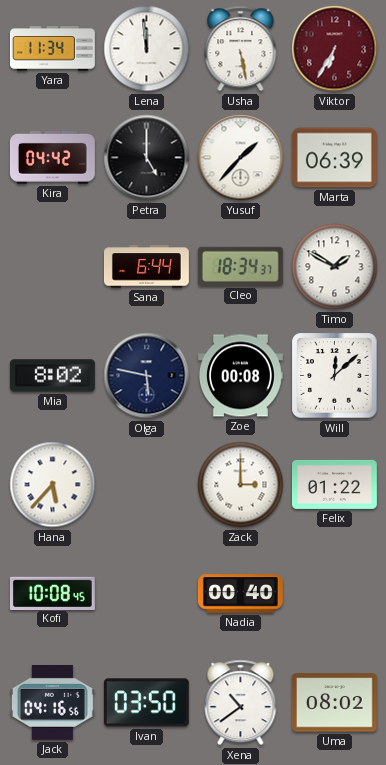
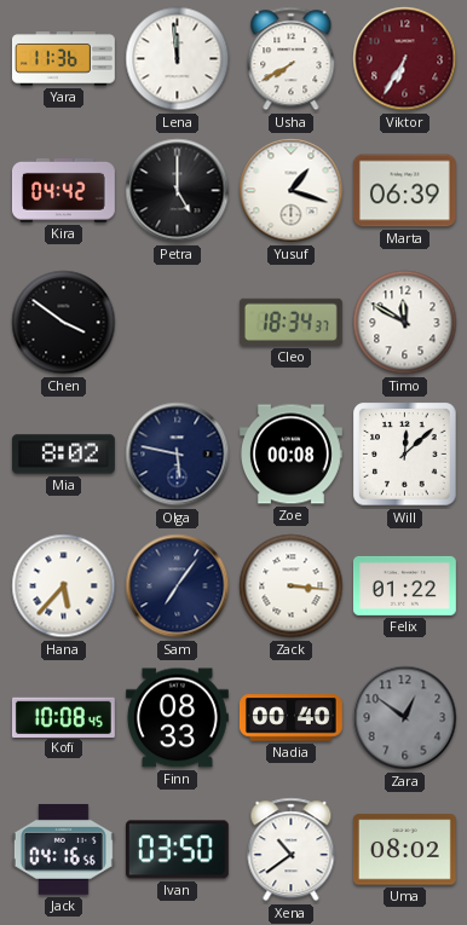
Yara: 11:34 -> 11:36 (63, 59)
Usha: 5:28 -> 7:40 (292, 59)
Yusuf: 1:37 -> 1:18 (292, 191)
Chen: none -> 3:51 (64, 323)
Sana: 6:44 -> none (146, 267)
Timo: 1:50 -> 11:50 (405, 323)
Sam: none -> 7:06 (178, 586)
Zack: 3:00 -> 3:16 (292, 586)
Finn: none -> 08:33 (177, 718)
Zara: none -> 12:51 (405, 718)
